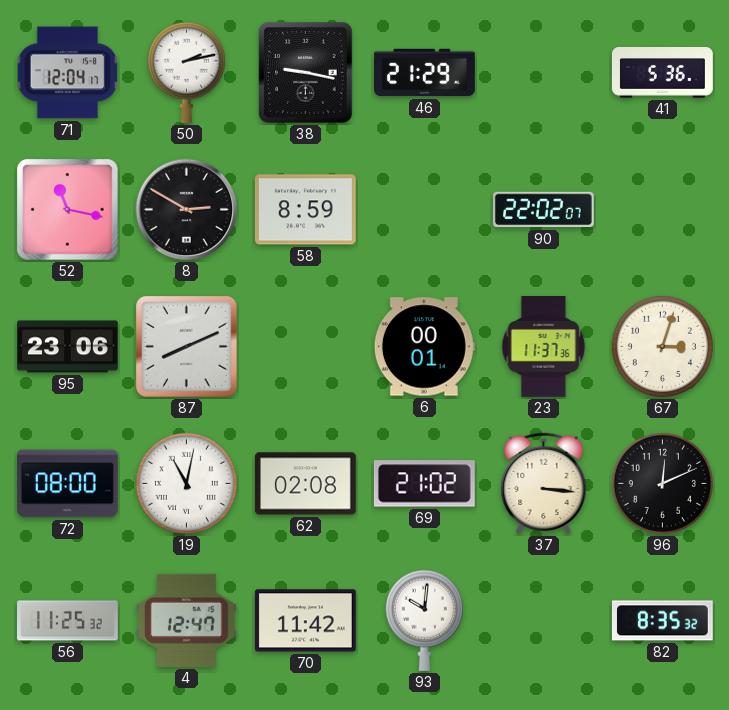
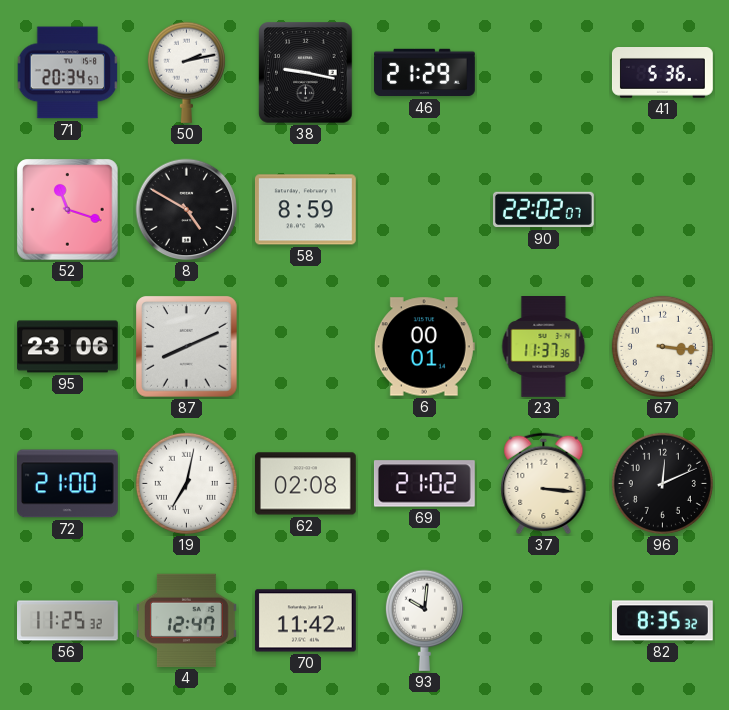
71: 12:04 -> 20:34 (68, 73)
52: 11:17 -> 11:18 (68, 210)
8: 2:50 -> 4:50 (187, 210)
67: 3:03 -> 3:16 (662, 346)
72: 08:00 -> 21:00 (67, 484)
19: 11:02 -> 7:02 (186, 483)
